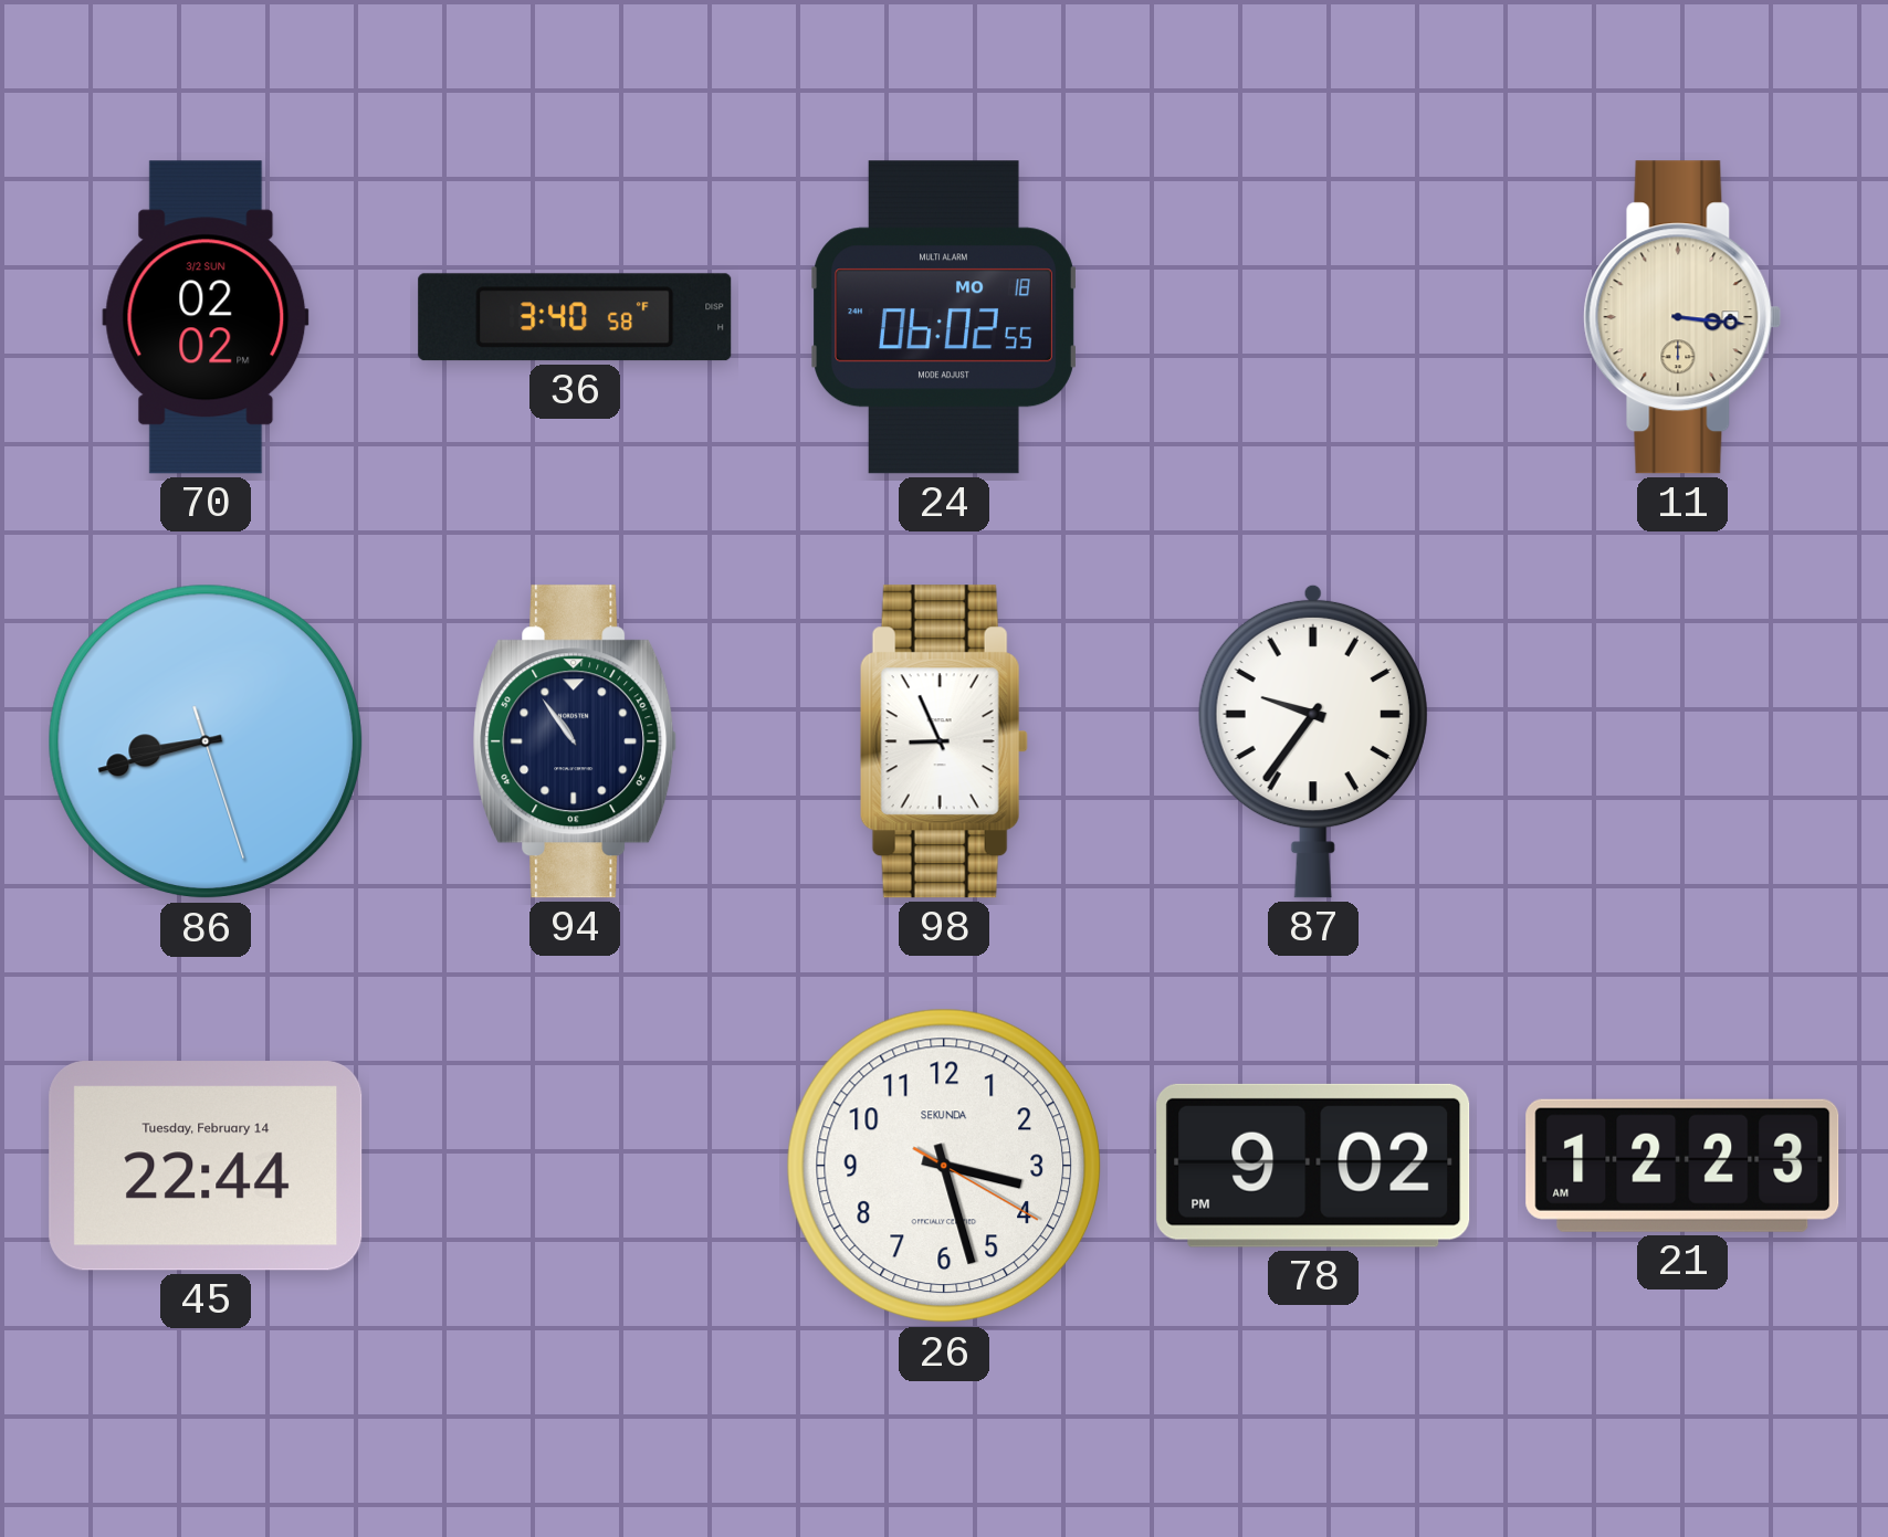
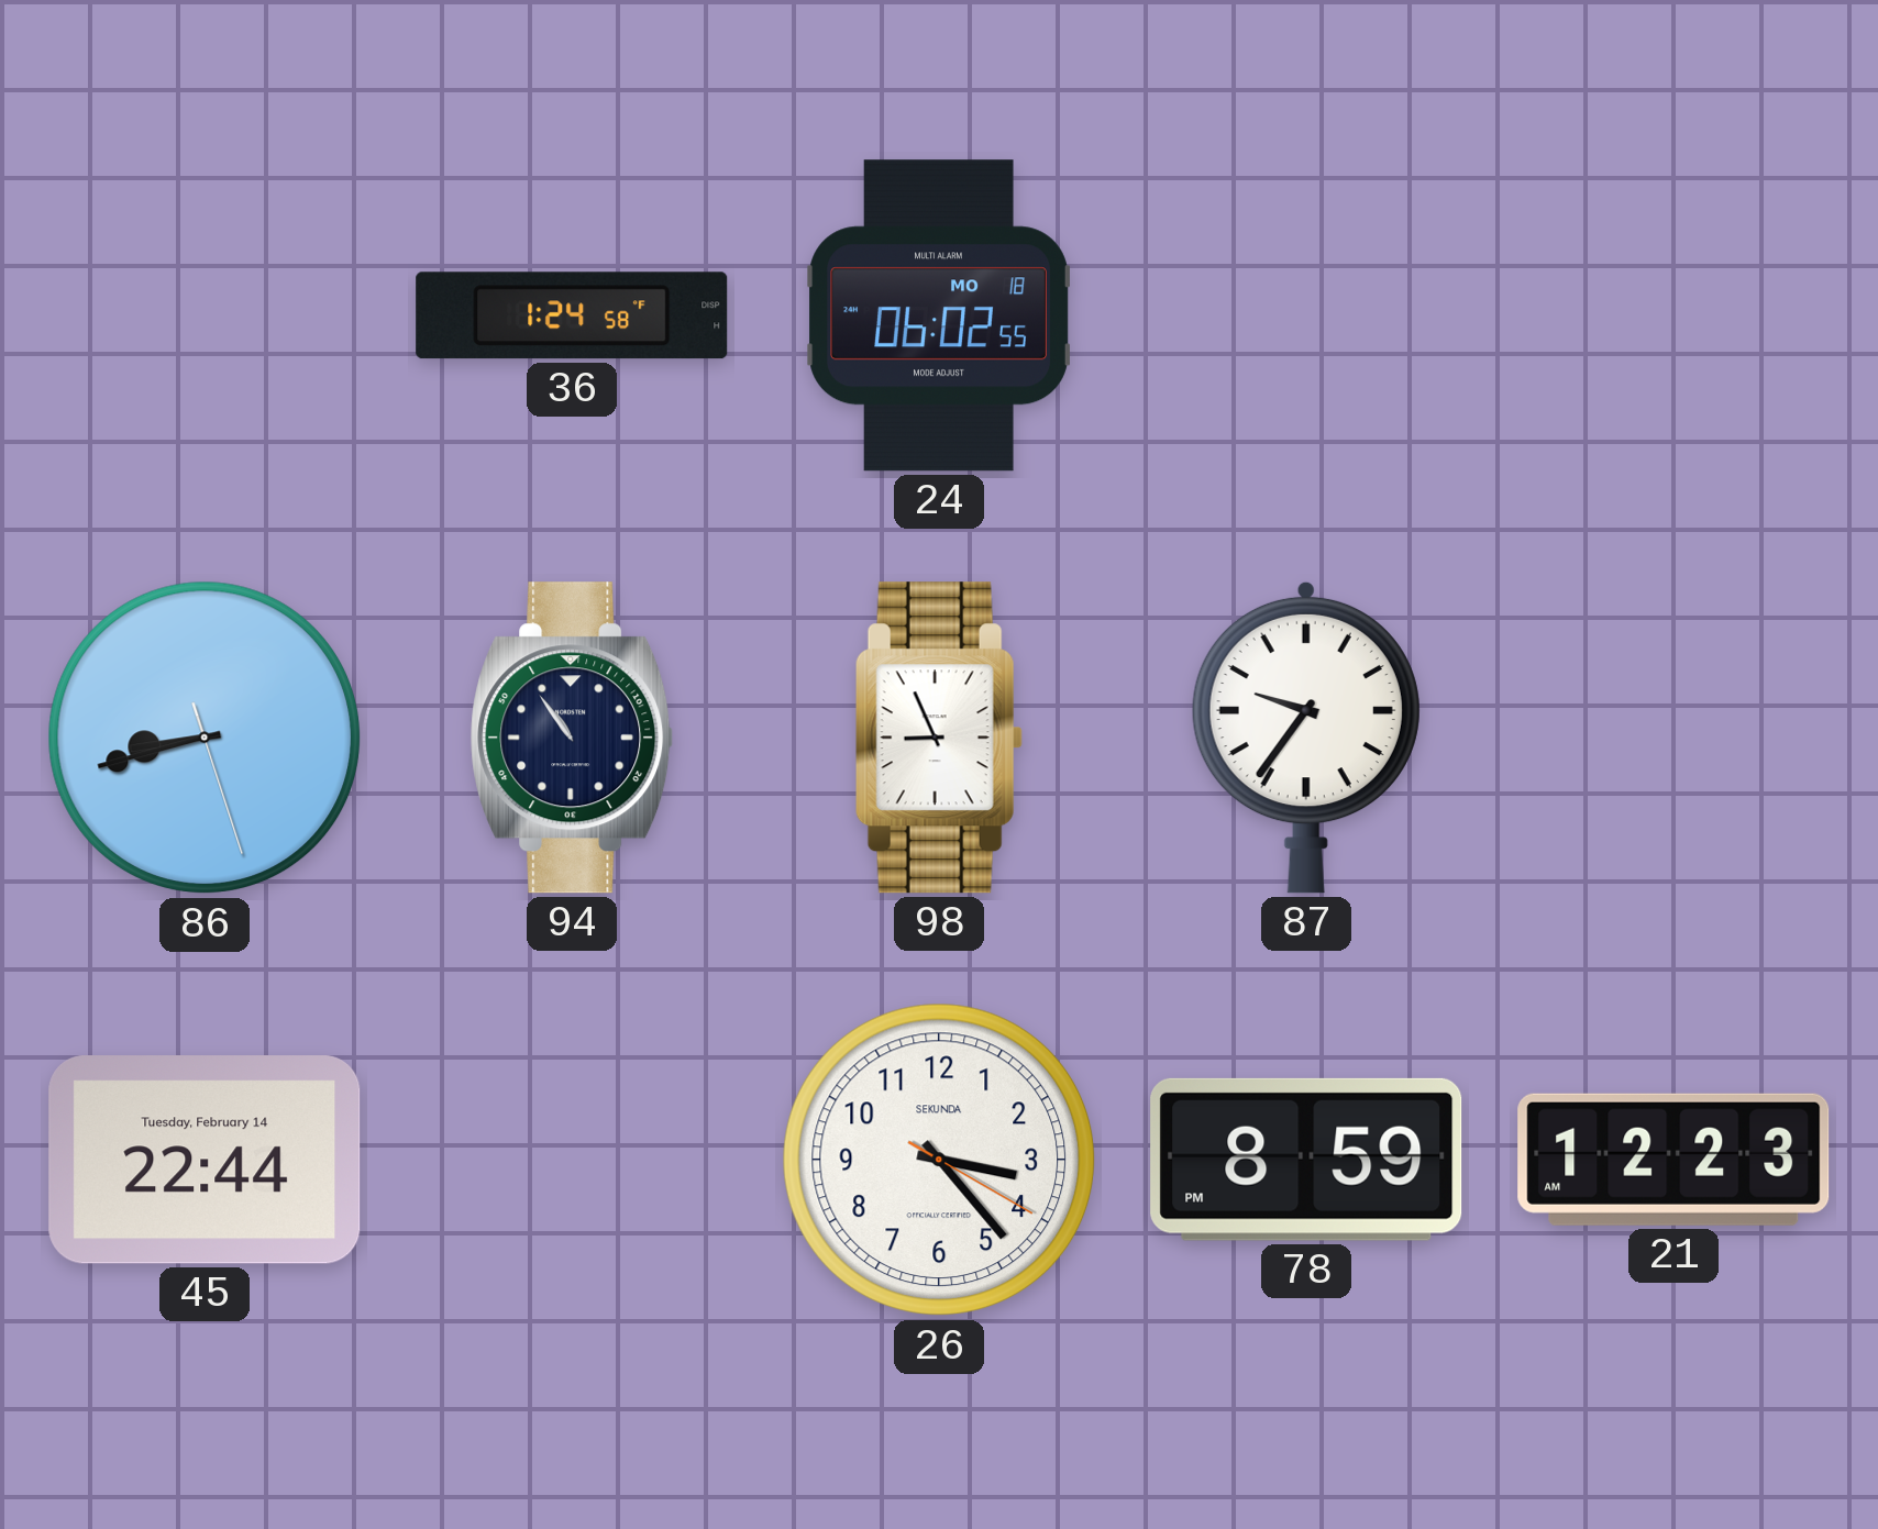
70: 02:02 -> none (206, 317)
36: 3:40 -> 1:24 (572, 315)
11: 3:16 -> none (1682, 317)
26: 3:27 -> 3:23 (939, 1160)
78: 9:02 -> 8:59 (1306, 1160)
